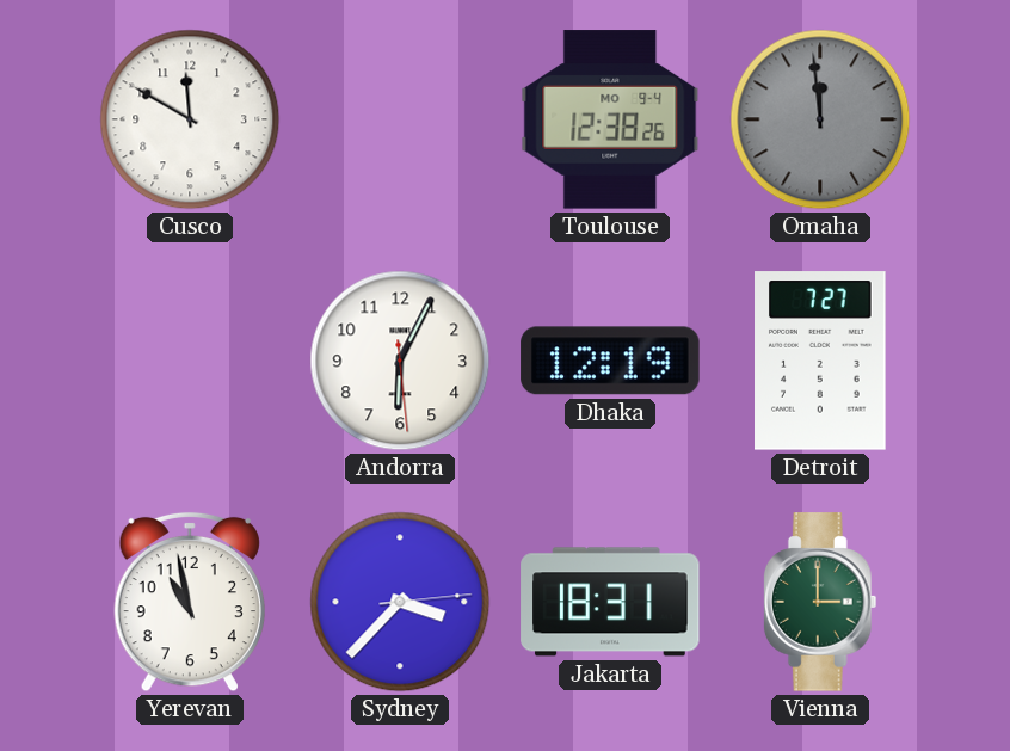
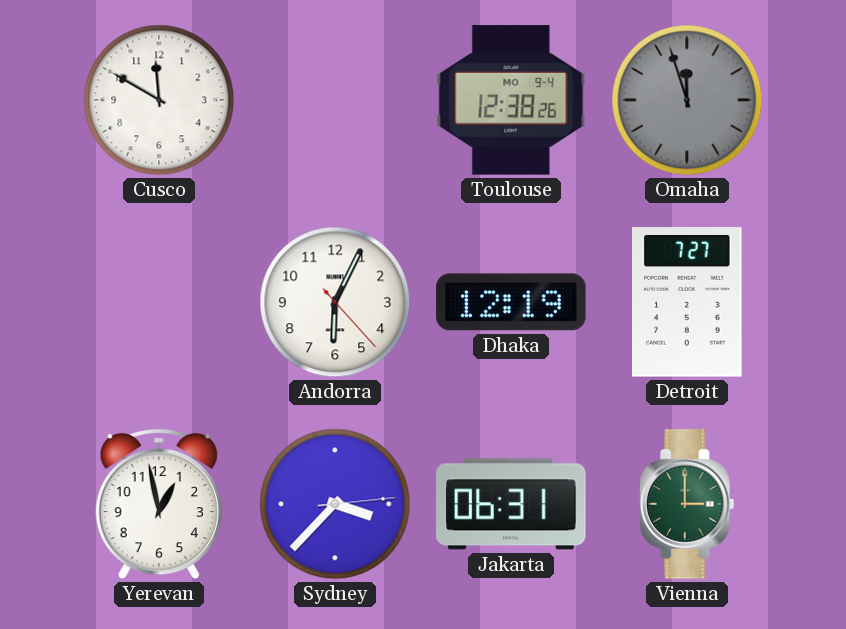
Omaha: 11:59 -> 11:57 (687, 100)
Andorra: 6:04:29 -> 6:04:23 (335, 302)
Yerevan: 10:58 -> 12:58 (159, 504)
Jakarta: 18:31 -> 06:31 (511, 504)
